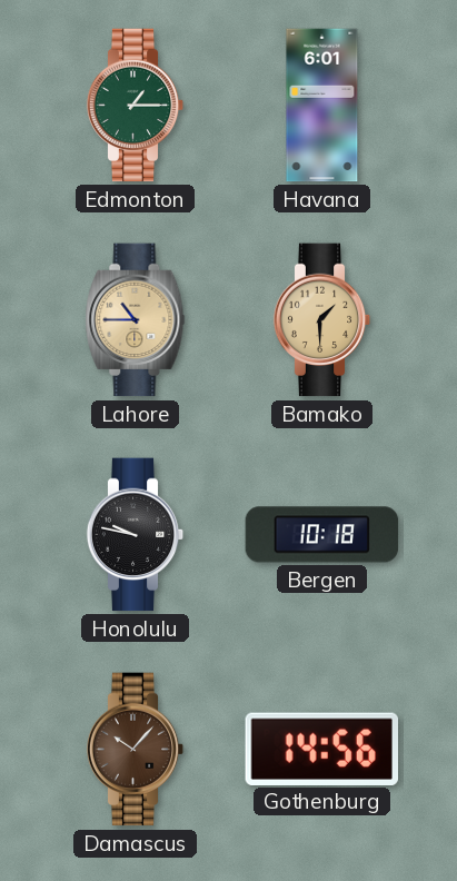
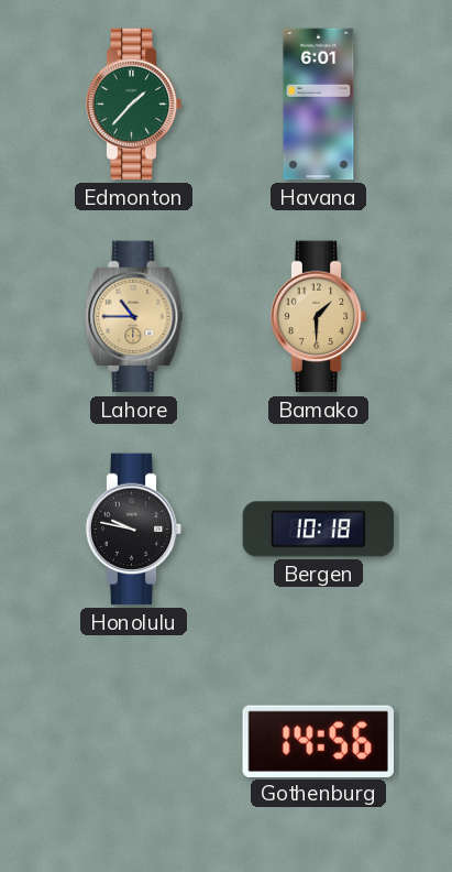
Edmonton: 1:15 -> 1:37 (134, 105)
Damascus: 10:07 -> none (136, 750)
